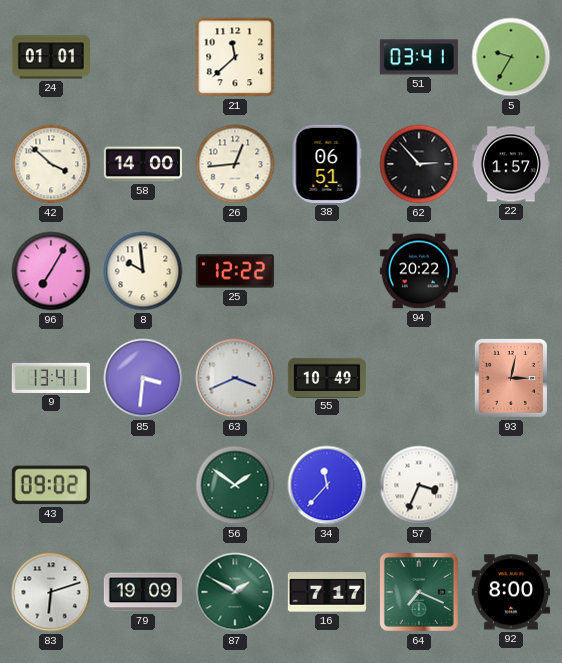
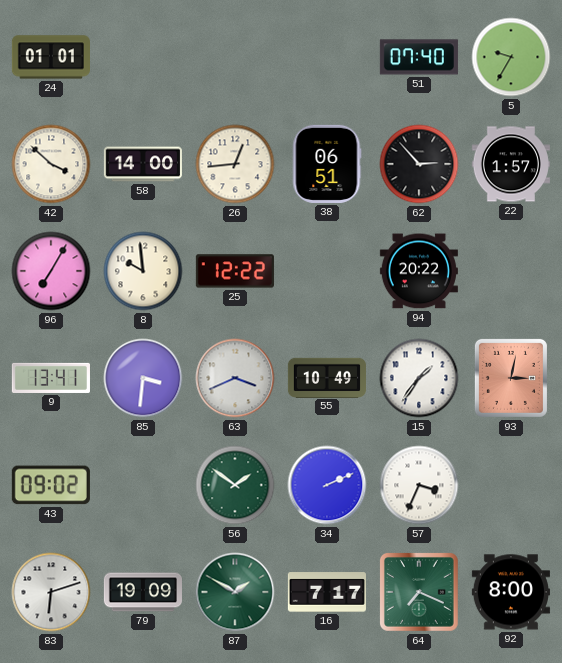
21: 11:38 -> none (235, 57)
51: 03:41 -> 07:40 (419, 57)
15: none -> 1:36 (419, 378)
34: 11:37 -> 2:11 (327, 485)
